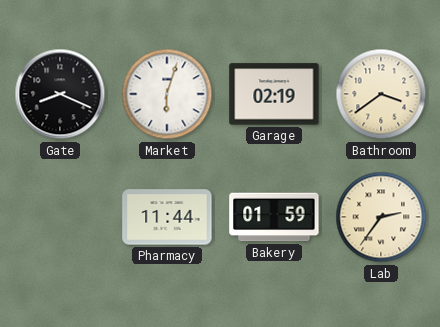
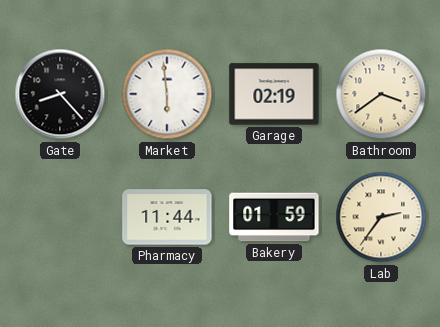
Gate: 8:19 -> 8:23 (60, 94)
Market: 6:03 -> 5:59 (167, 94)
